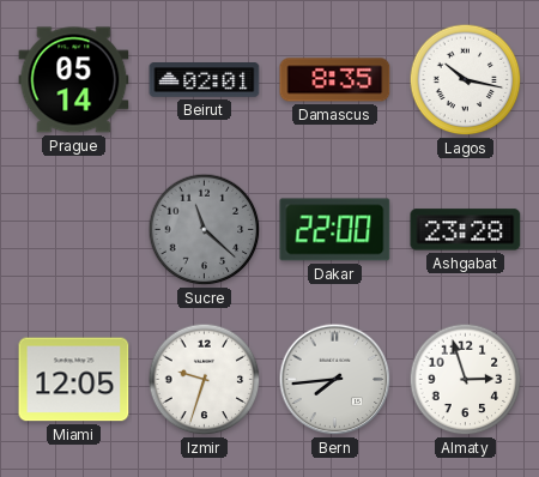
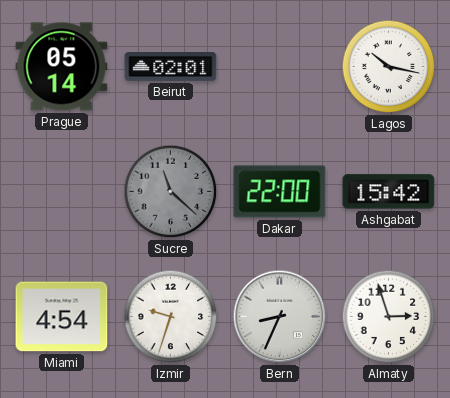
Damascus: 8:35 -> none (335, 80)
Ashgabat: 23:28 -> 15:42 (389, 192)
Miami: 12:05 -> 4:54 (62, 317)
Bern: 7:44 -> 8:34 (280, 317)
